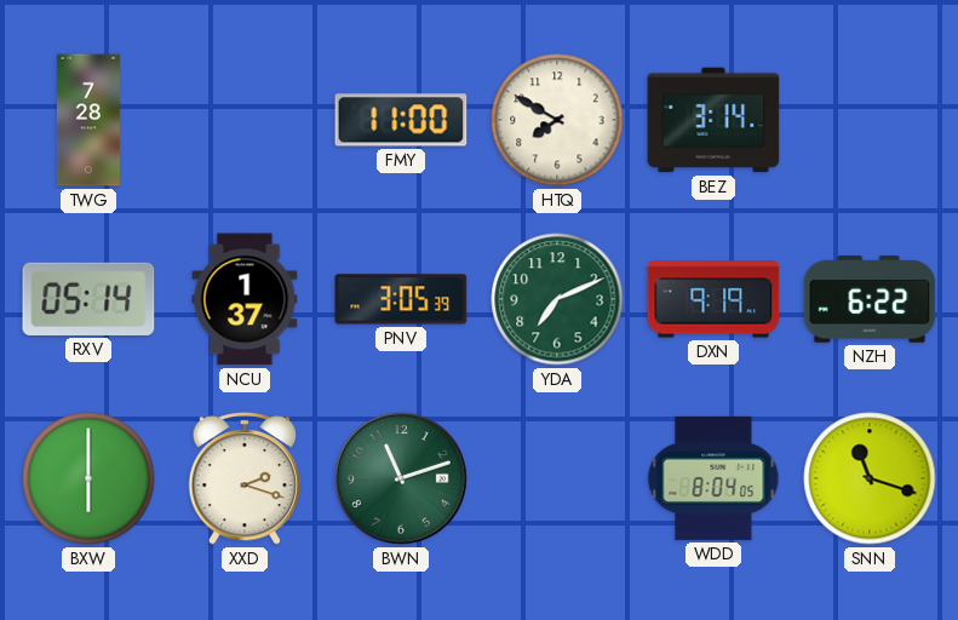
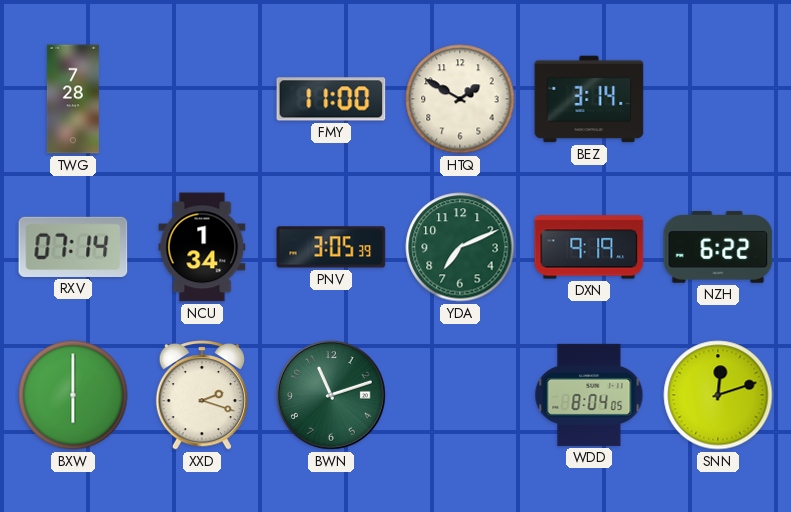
HTQ: 7:50 -> 1:50 (460, 99)
RXV: 05:14 -> 07:14 (73, 247)
NCU: 1:37 -> 1:34 (202, 247)
SNN: 11:18 -> 12:12 (718, 395)
